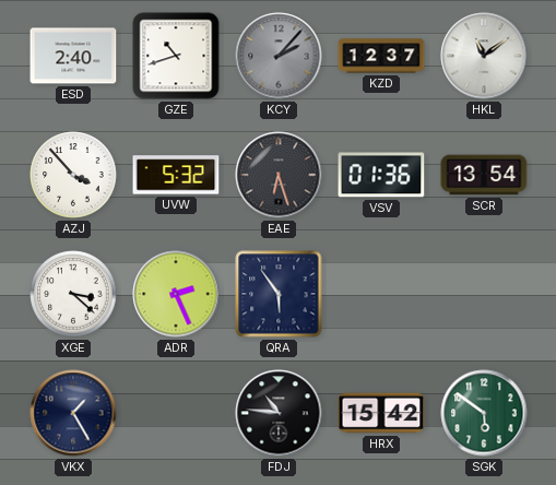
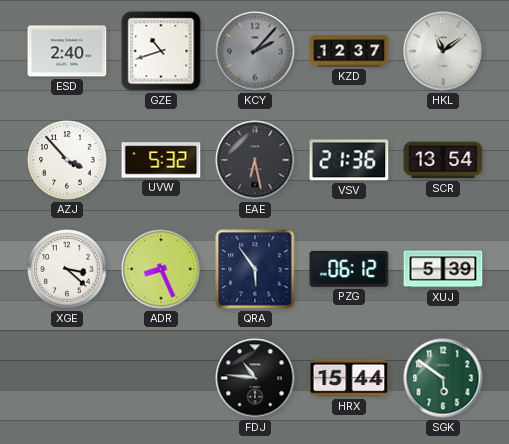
EAE: 6:27 -> 6:28 (255, 160)
VSV: 01:36 -> 21:36 (349, 160)
ADR: 2:26 -> 8:26 (161, 269)
PZG: none -> 06:12 (349, 269)
XUJ: none -> 5:39 (443, 269)
VKX: 1:25 -> none (73, 413)
HRX: 15:42 -> 15:44 (349, 378)
